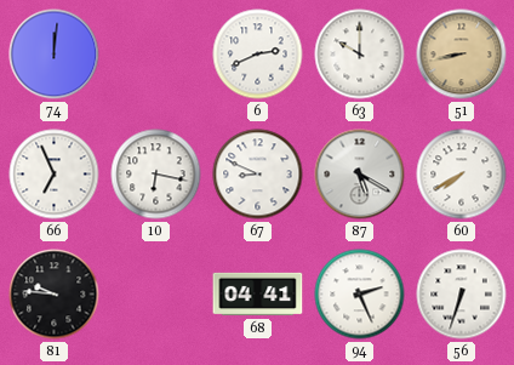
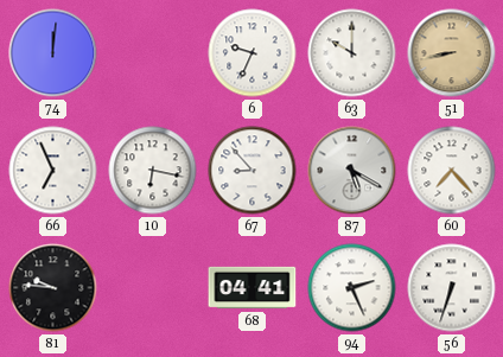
6: 2:41 -> 9:34 (253, 53)
67: 8:49 -> 8:53 (253, 171)
60: 7:40 -> 7:23 (452, 171)
